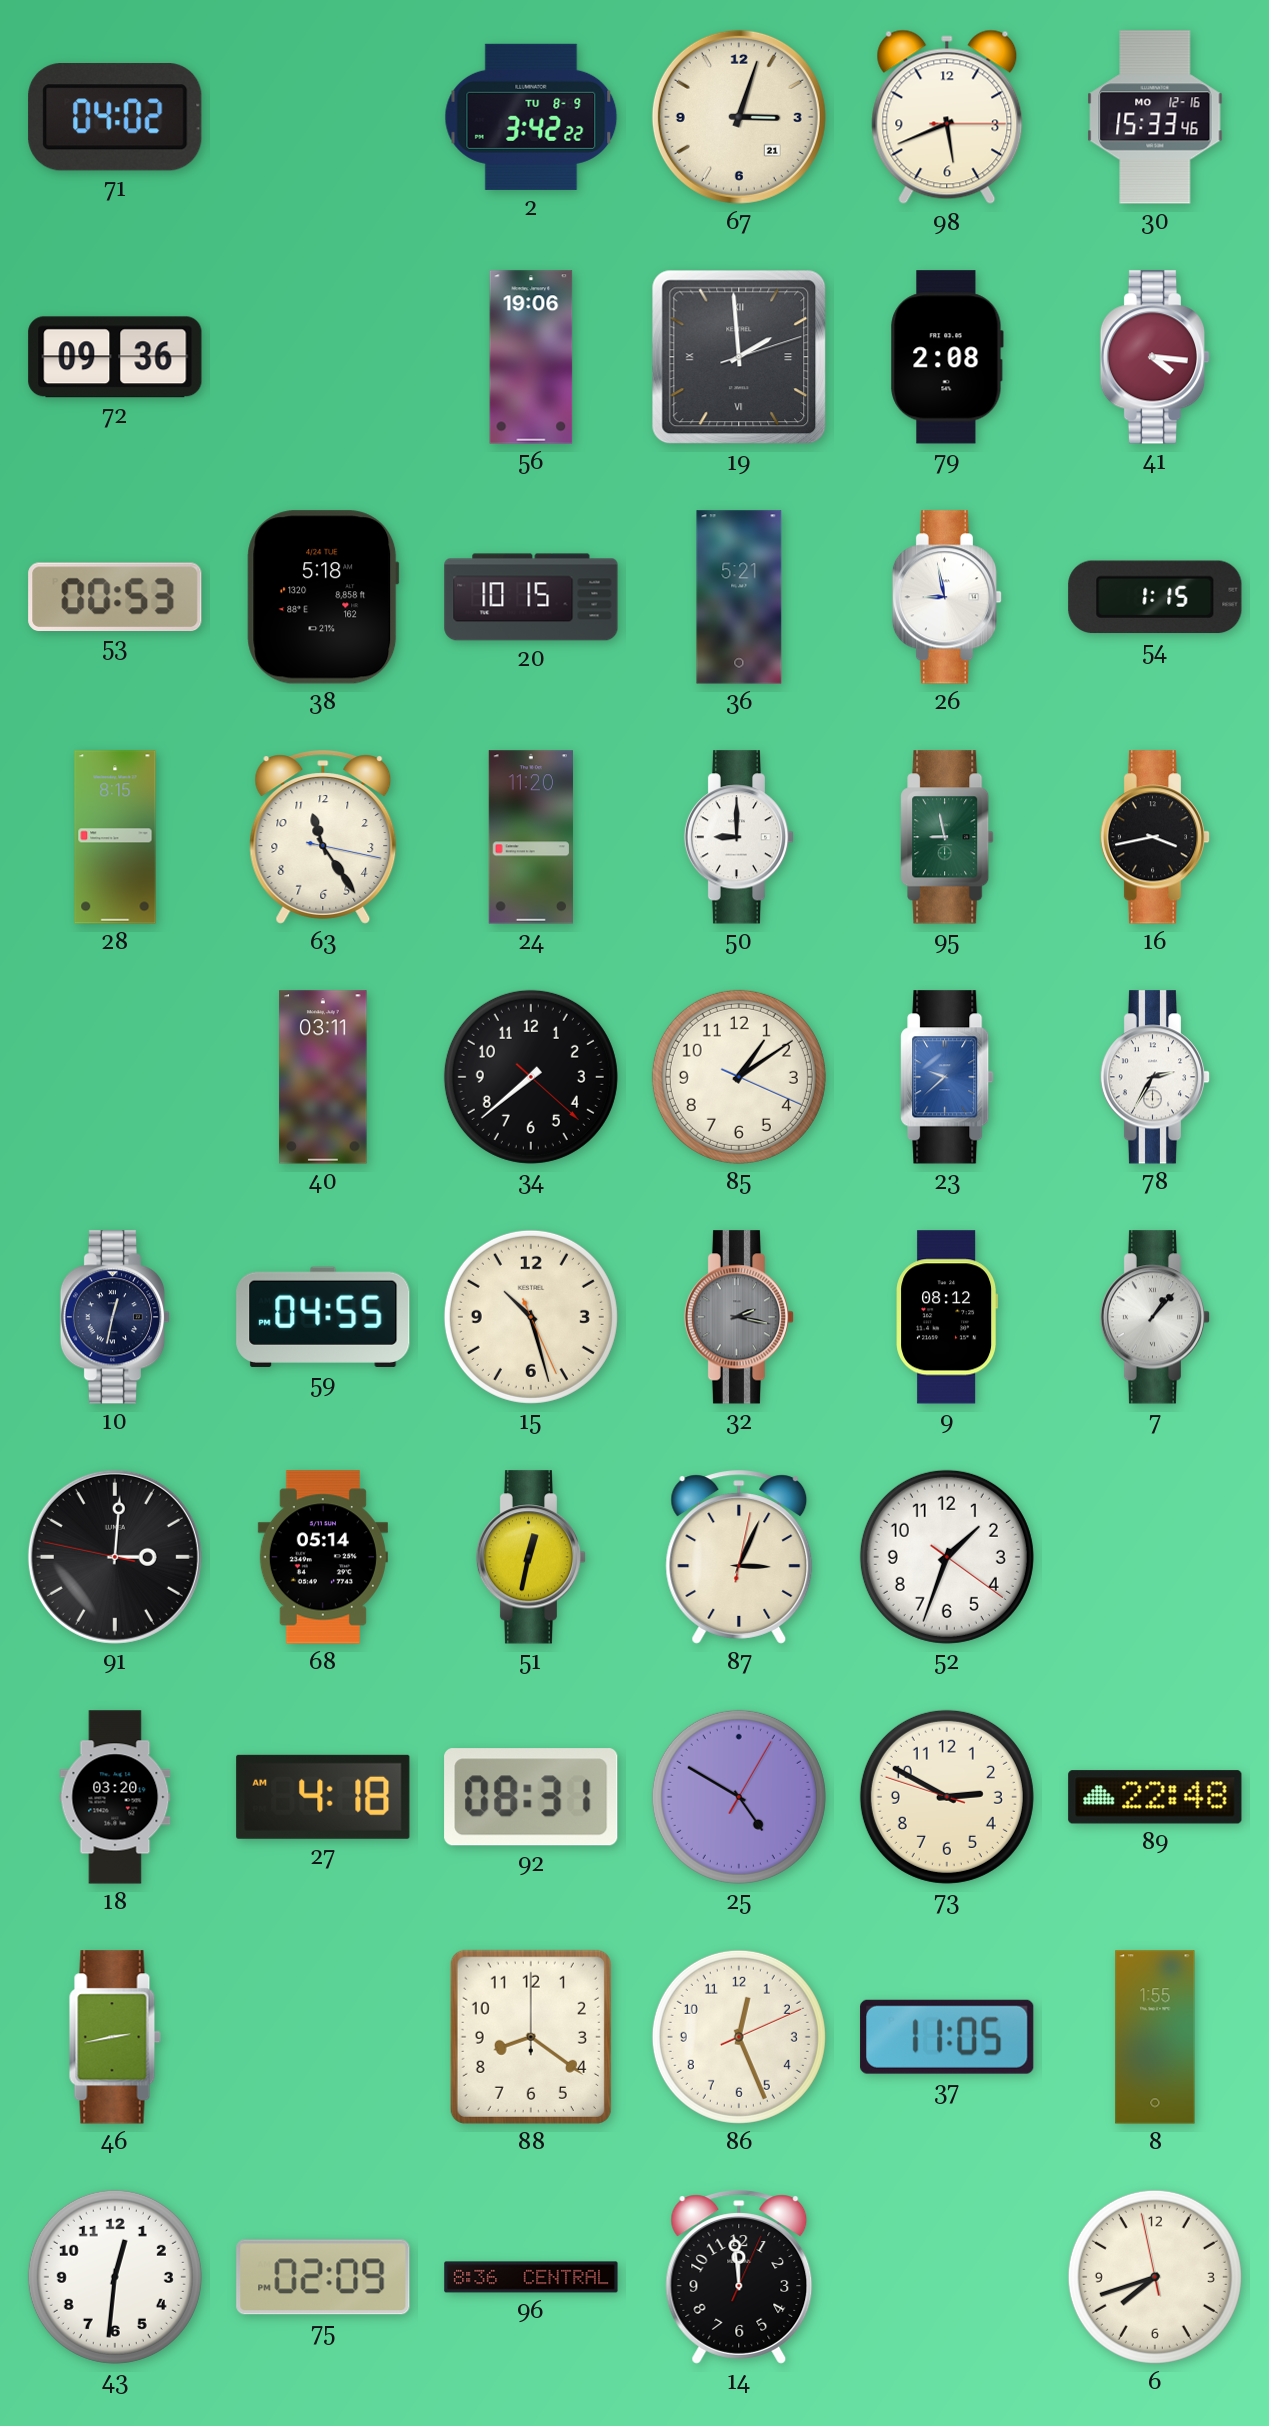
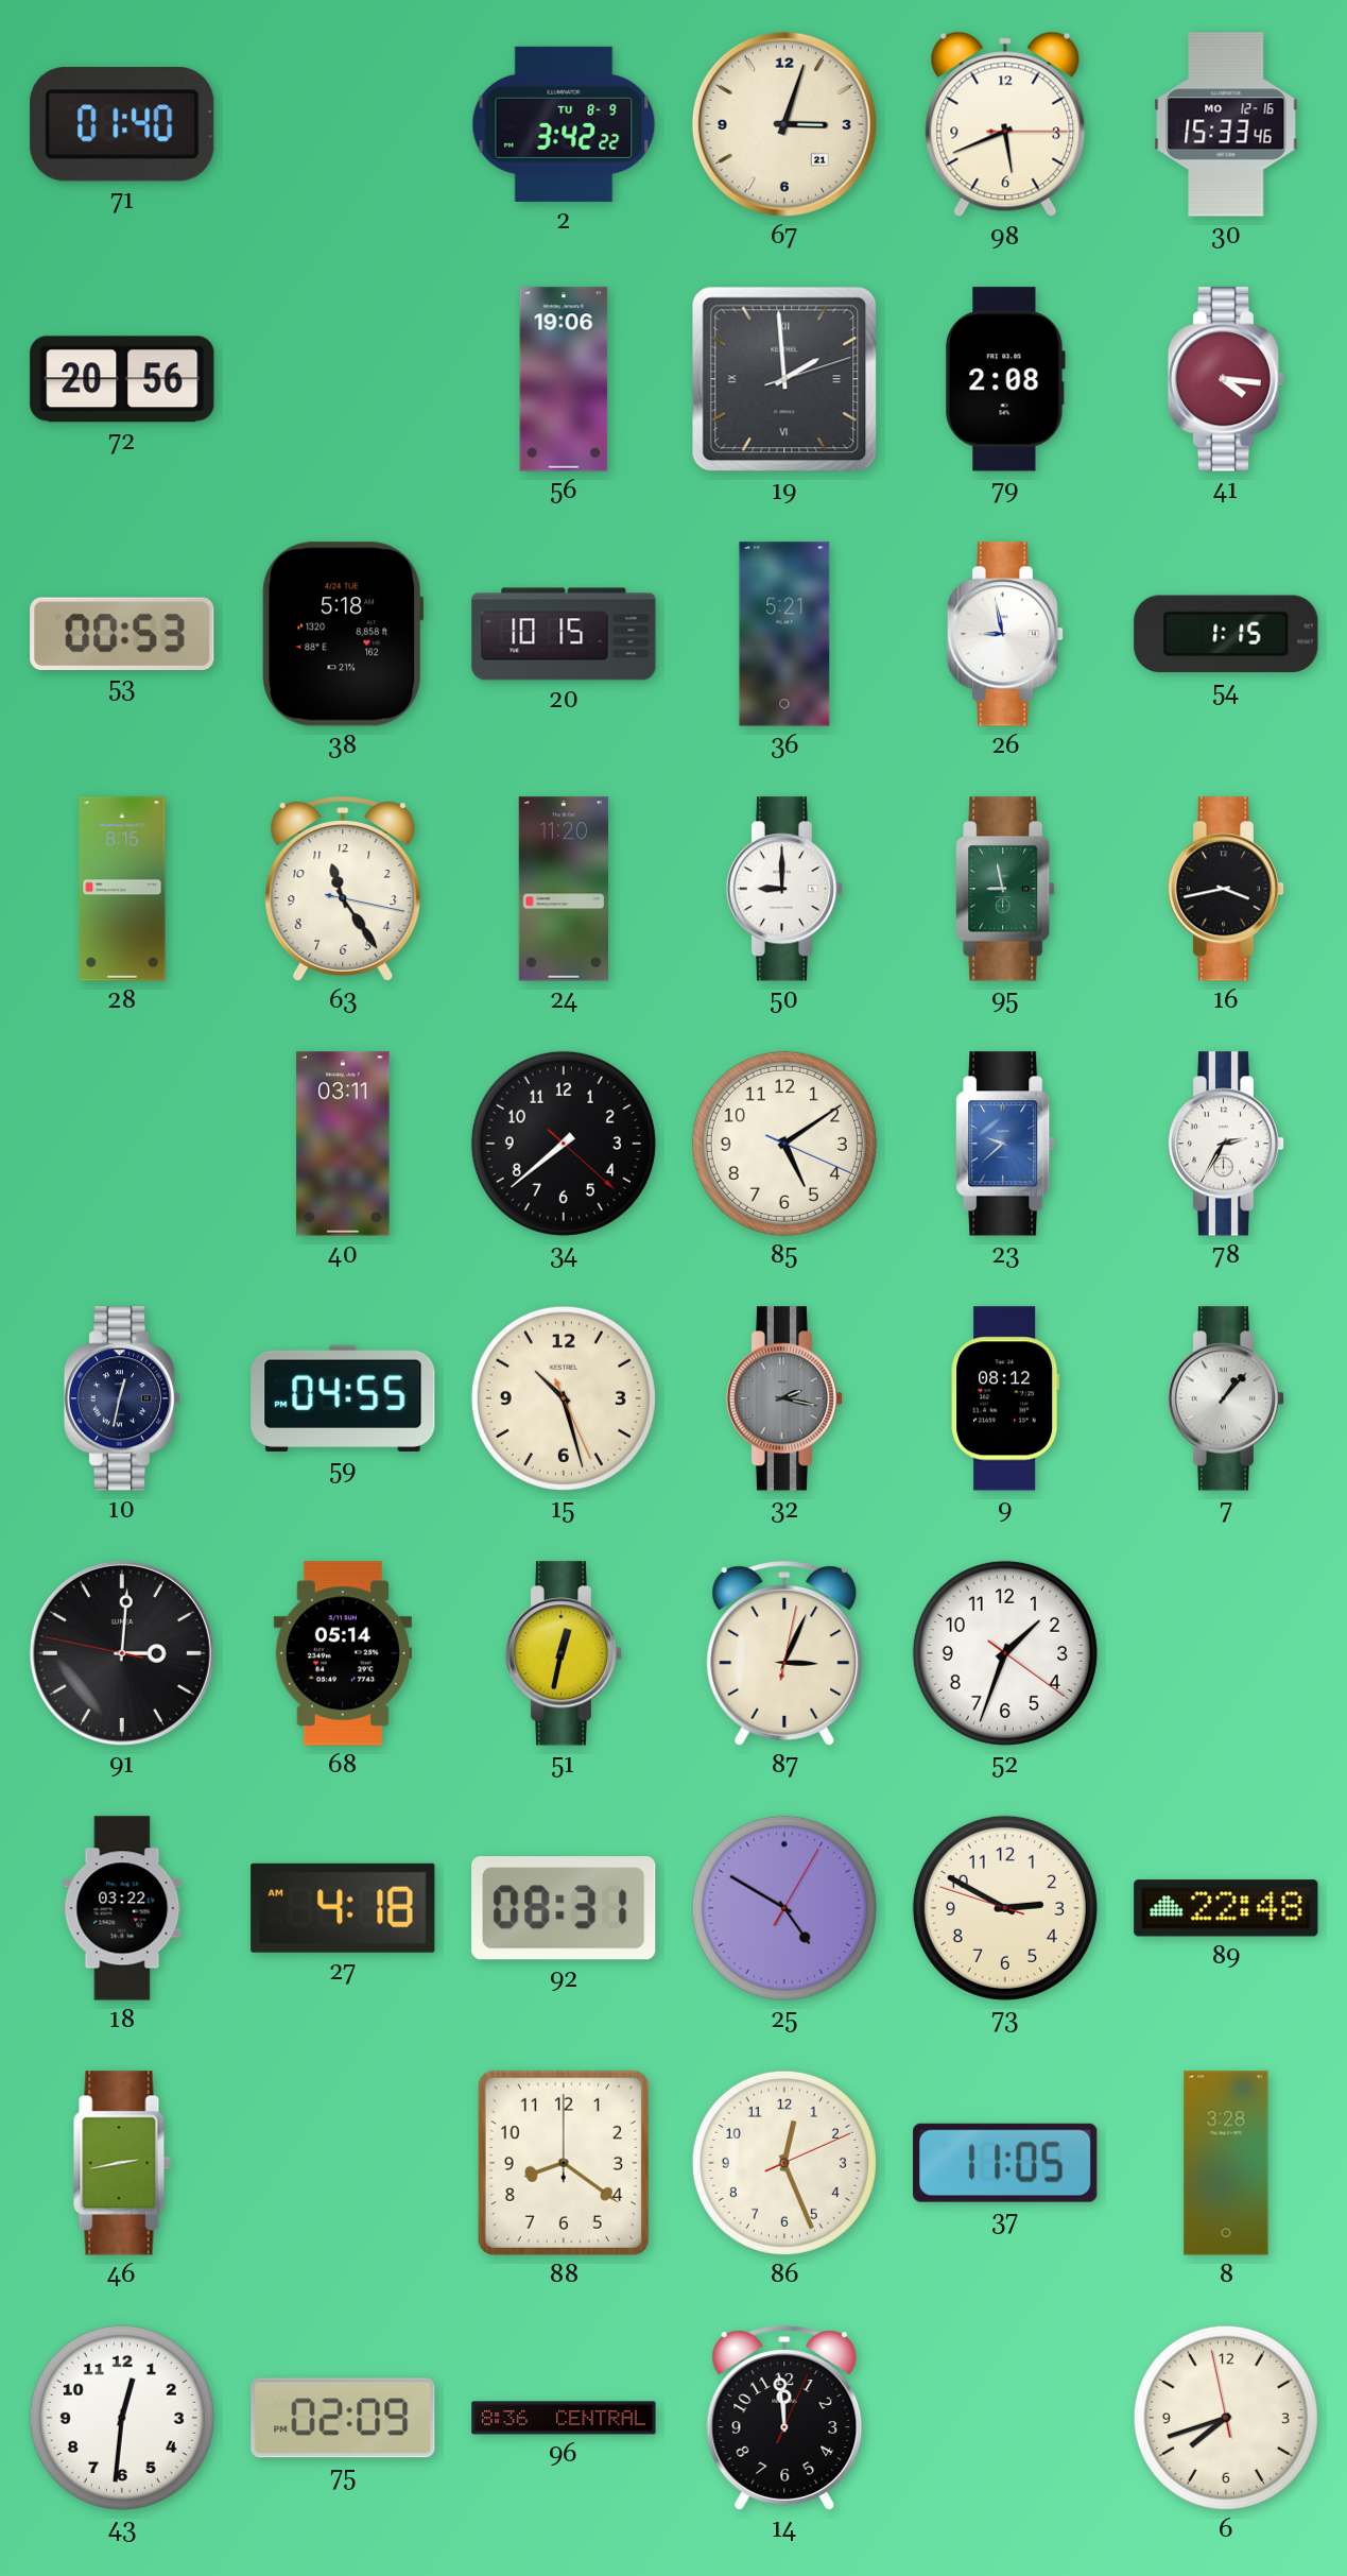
71: 04:02 -> 01:40 (122, 124)
72: 09:36 -> 20:56 (122, 379)
85: 1:09 -> 5:09 (784, 1144)
18: 03:20 -> 03:22 (122, 1908)
8: 1:55 -> 3:28 (1226, 2163)
